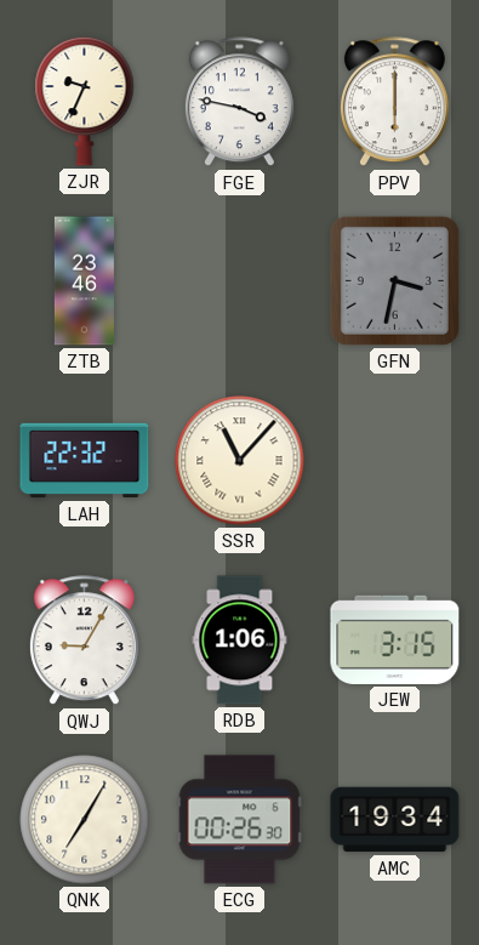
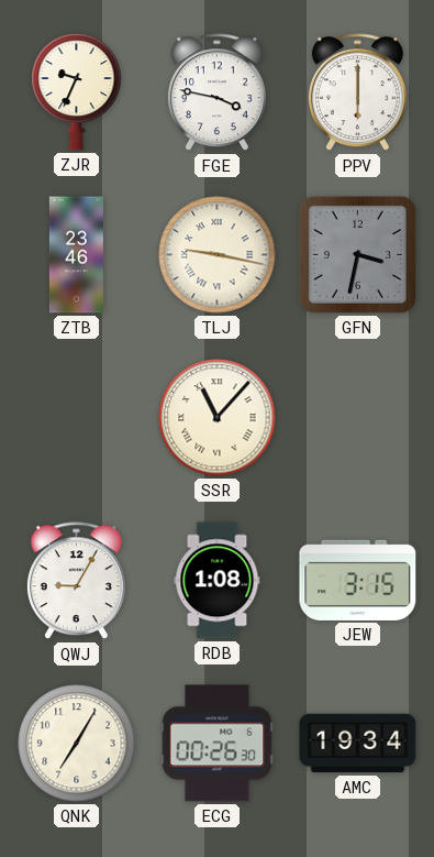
TLJ: none -> 9:17 (218, 255)
LAH: 22:32 -> none (85, 461)
RDB: 1:06 -> 1:08 (218, 581)
